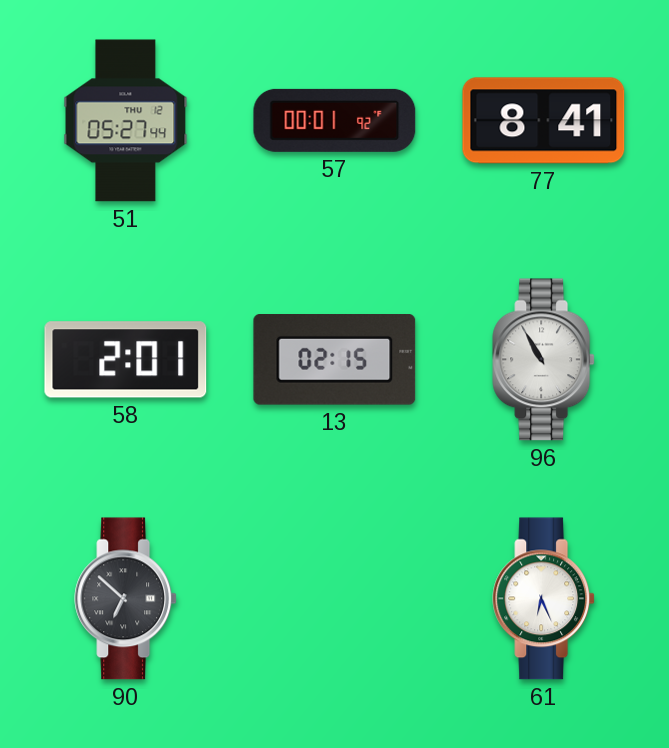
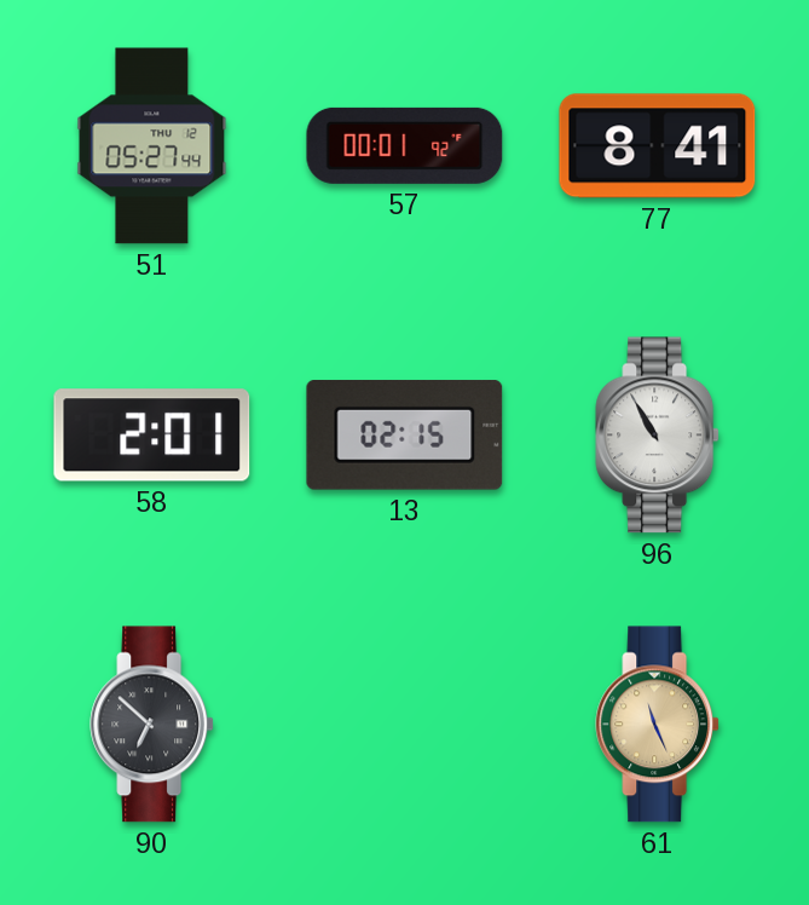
61: 6:26 -> 11:26 (658, 725)
61 dial: white -> champagne (658, 725)
